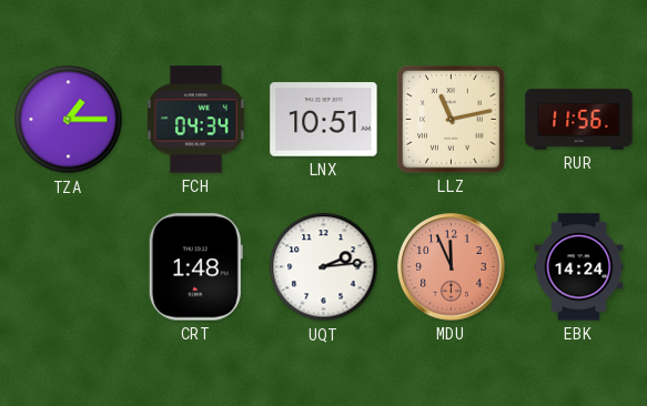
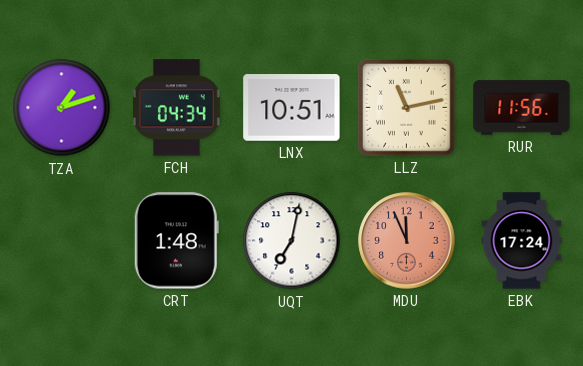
TZA: 1:15 -> 1:12 (62, 108)
UQT: 2:14 -> 7:02 (292, 241)
EBK: 14:24 -> 17:24 (522, 241)
